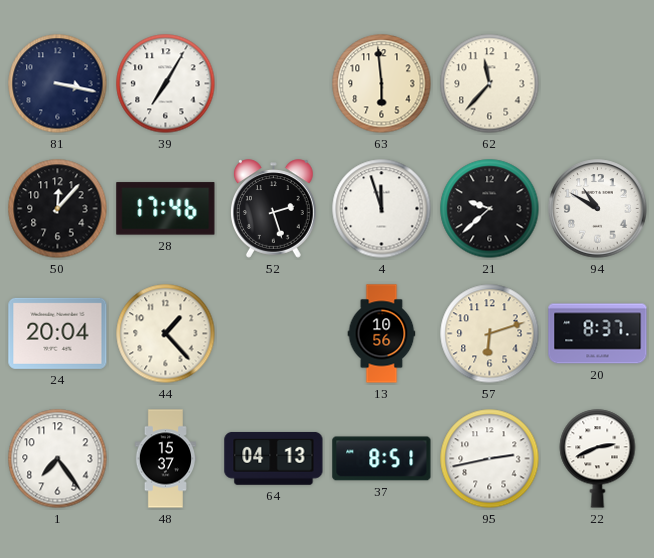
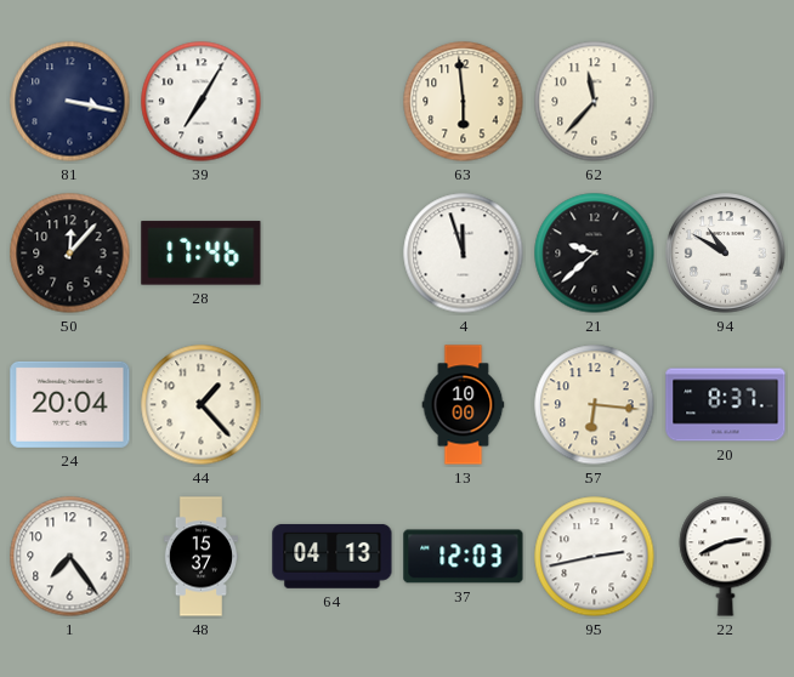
52: 2:27 -> none (274, 209)
13: 10:56 -> 10:00 (464, 405)
57: 6:12 -> 6:16 (595, 405)
37: 8:51 -> 12:03 (464, 557)
